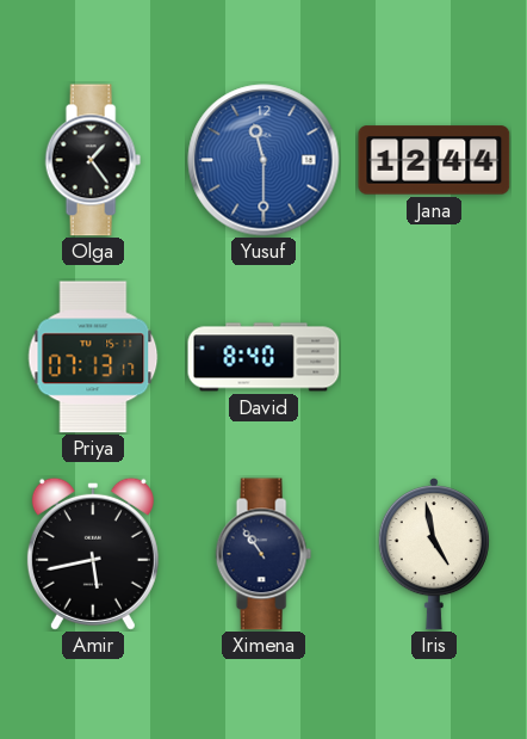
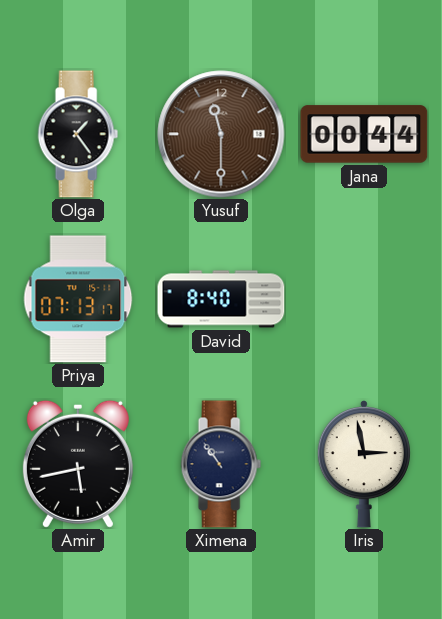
Yusuf dial: blue -> brown (221, 134)
Jana: 12:44 -> 00:44 (364, 134)
Iris: 4:58 -> 2:58 (364, 465)
